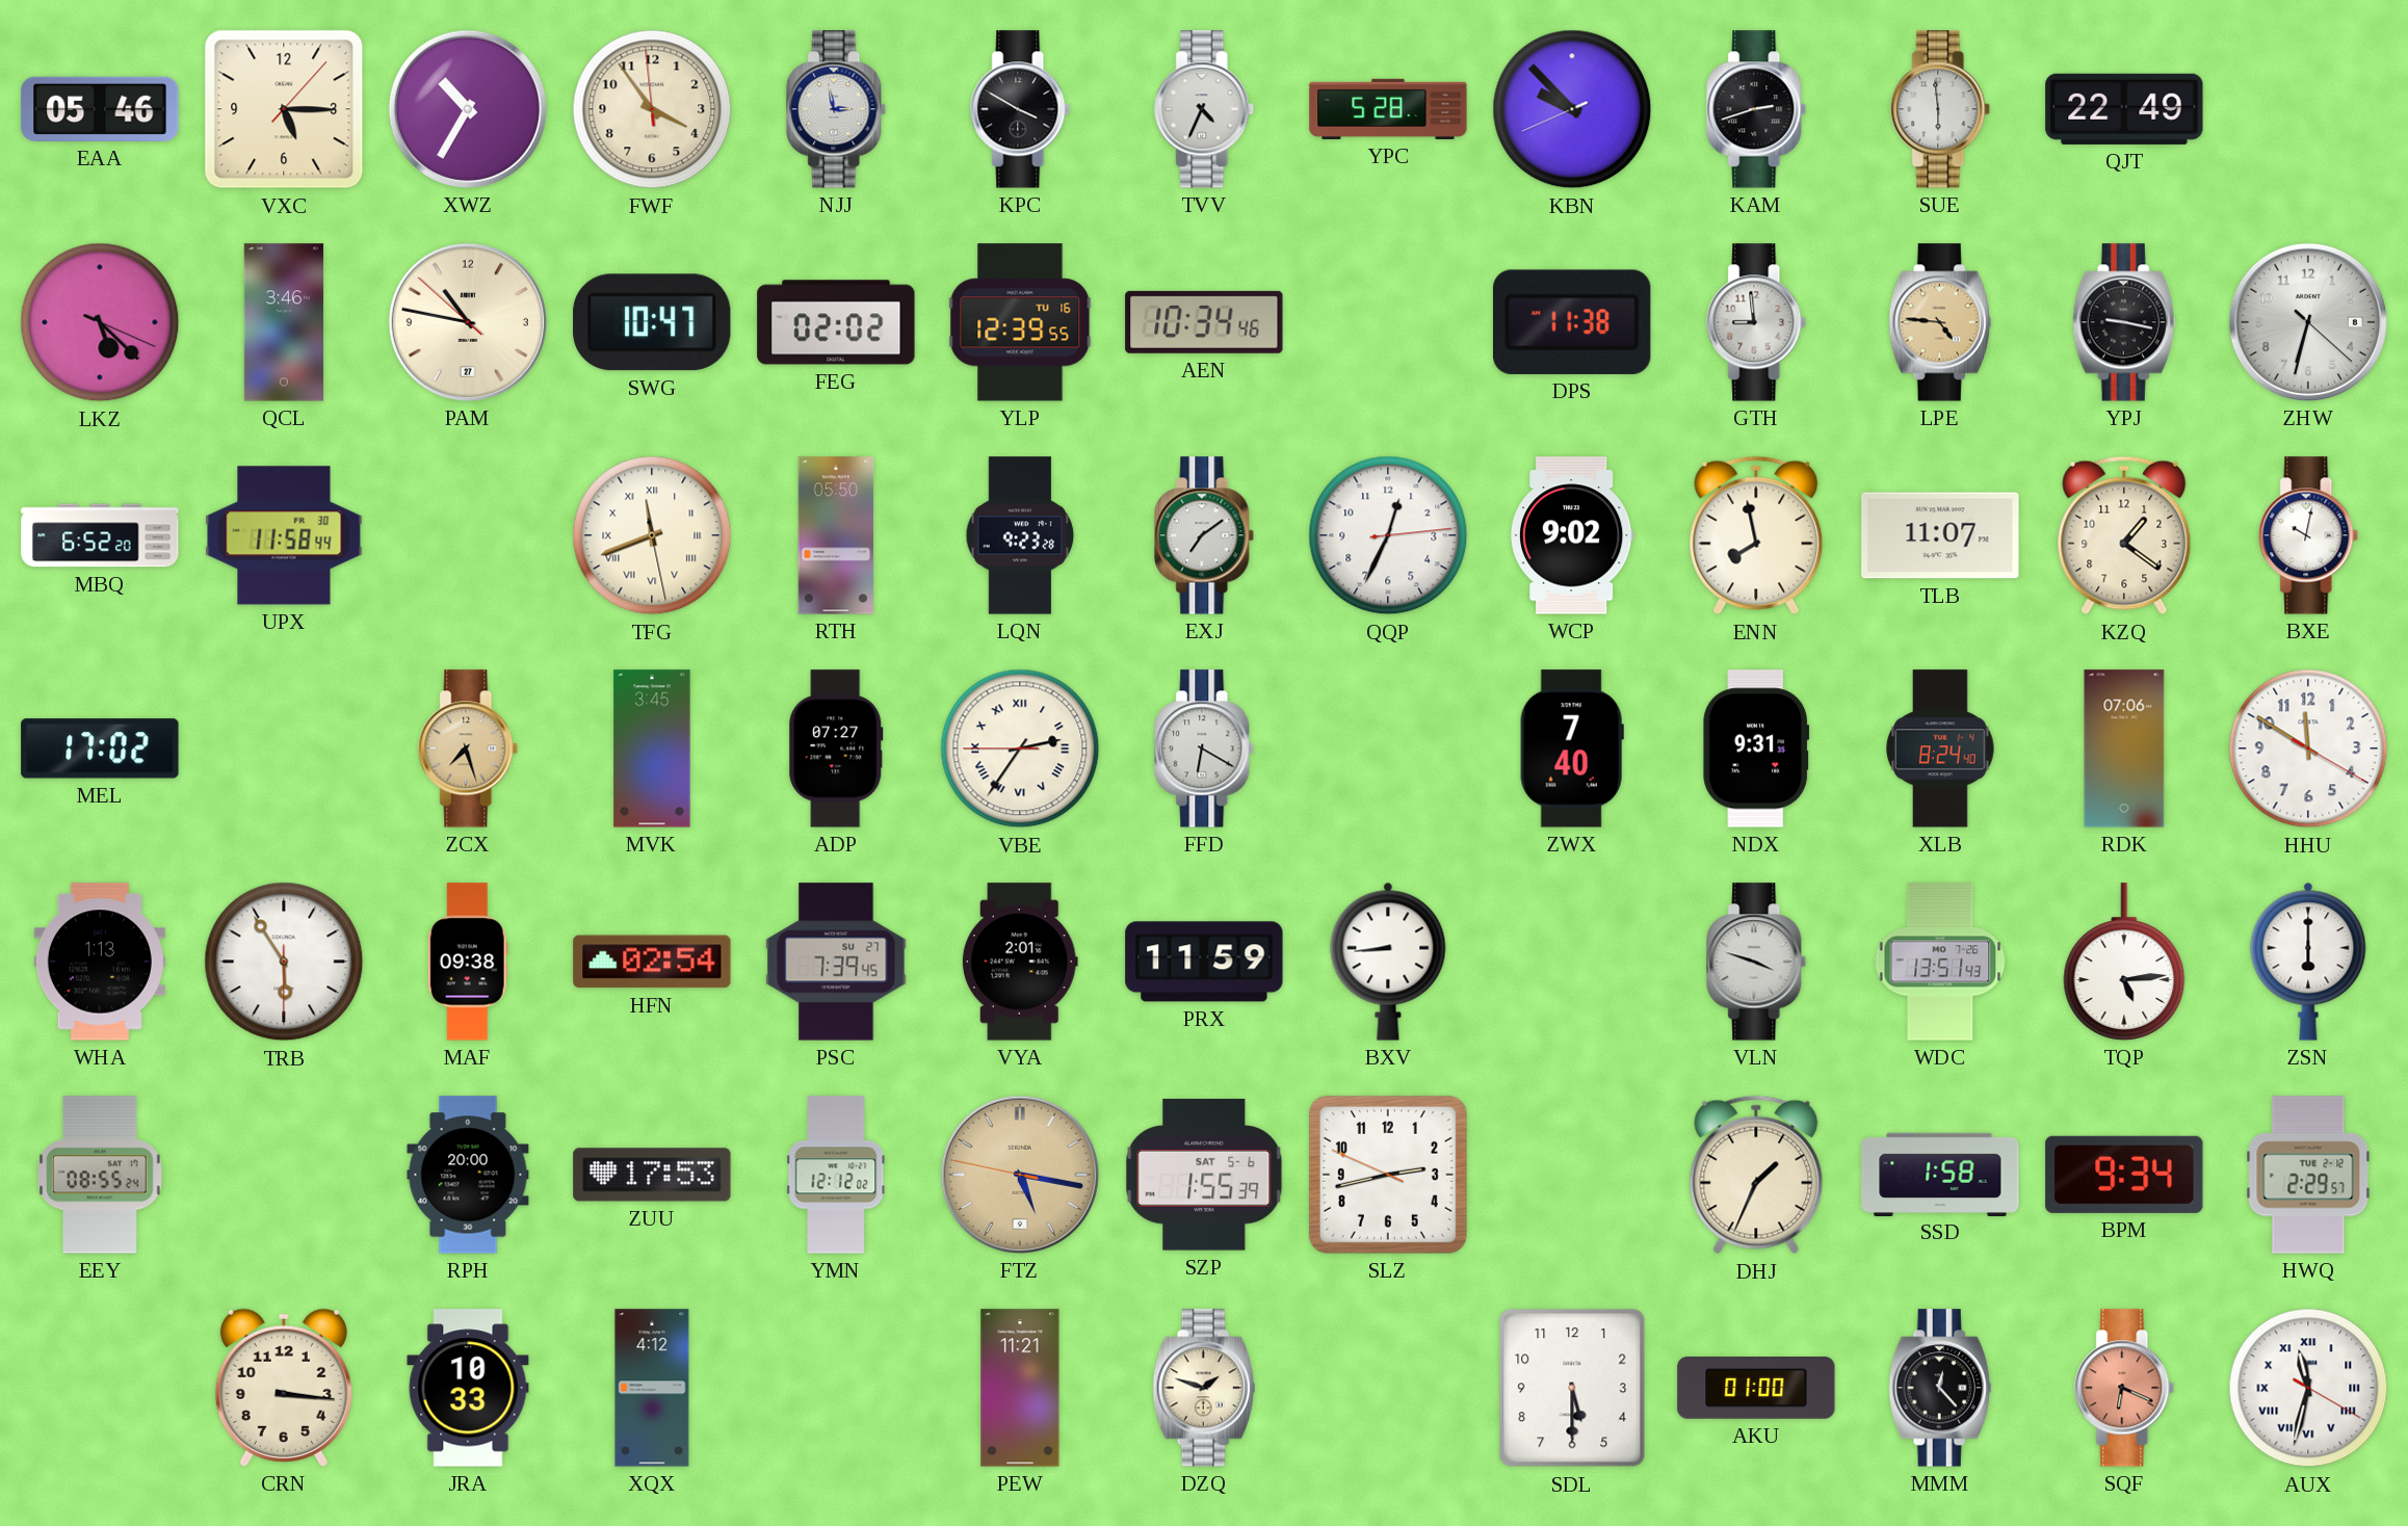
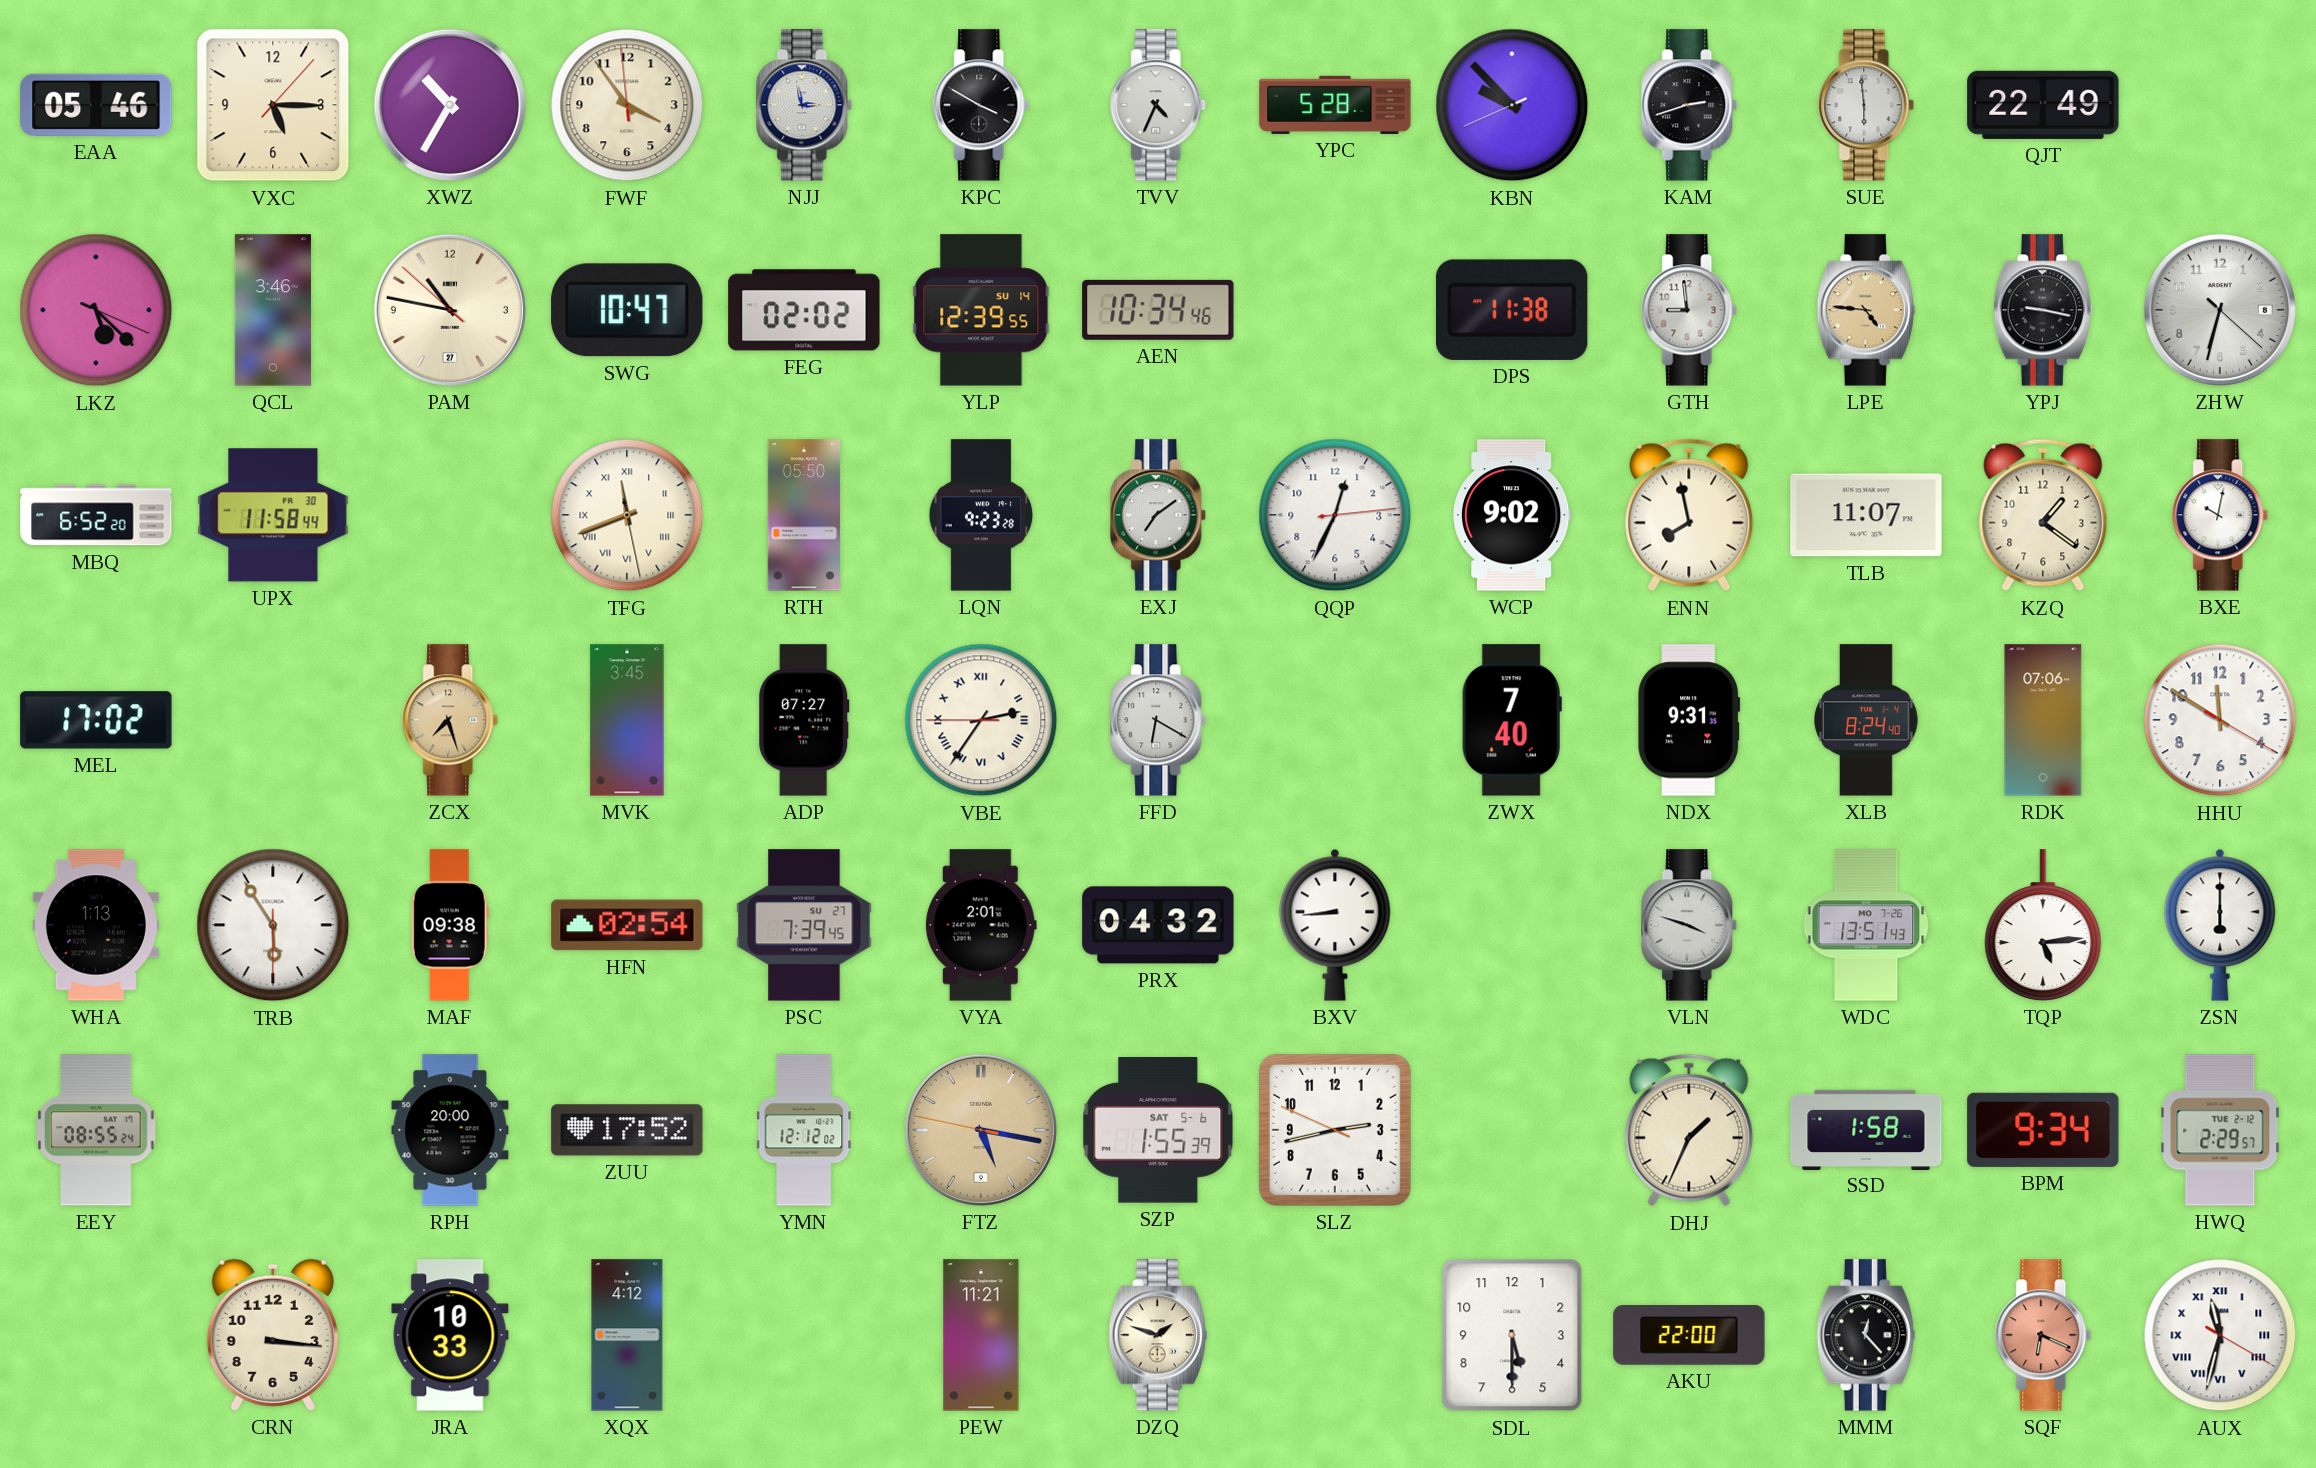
YLP date: TU 16 -> SU 14 (981, 310)
PRX: 11:59 -> 04:32 (1158, 925)
ZUU: 17:53 -> 17:52 (627, 1130)
AKU: 01:00 -> 22:00 (1689, 1336)
